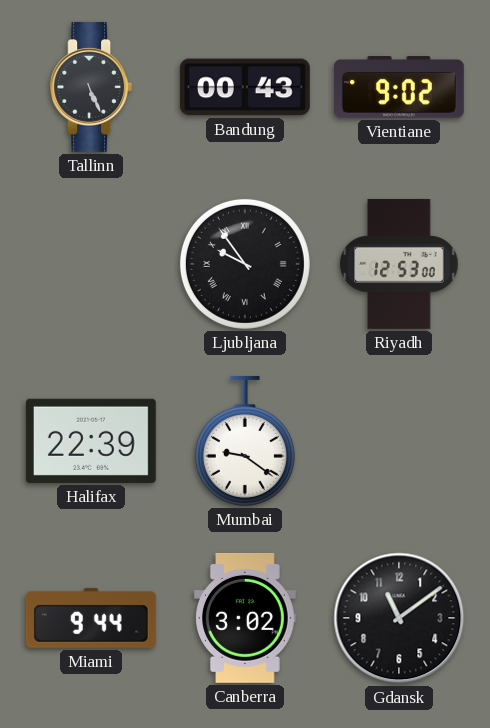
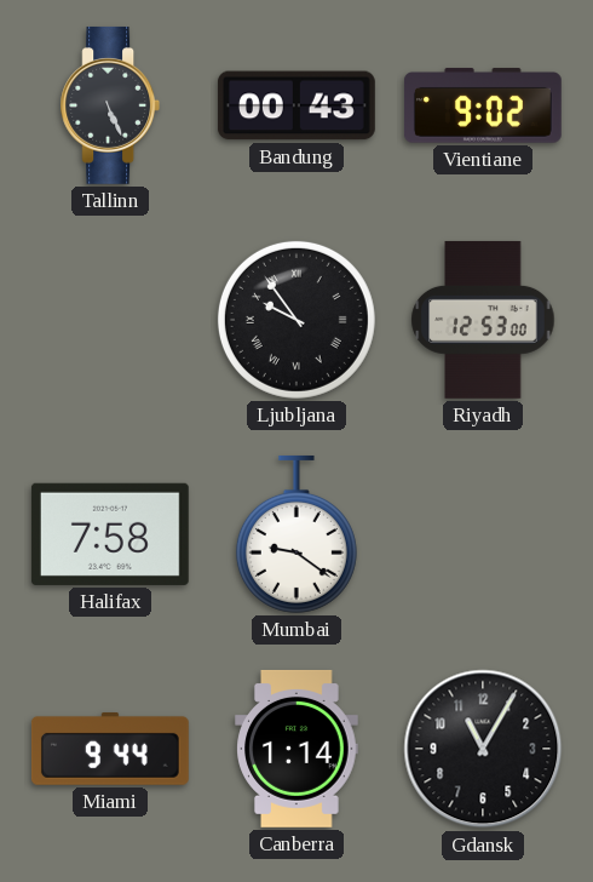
Halifax: 22:39 -> 7:58 (110, 534)
Canberra: 3:02 -> 1:14 (296, 749)
Gdansk: 11:09 -> 11:05 (483, 749)
